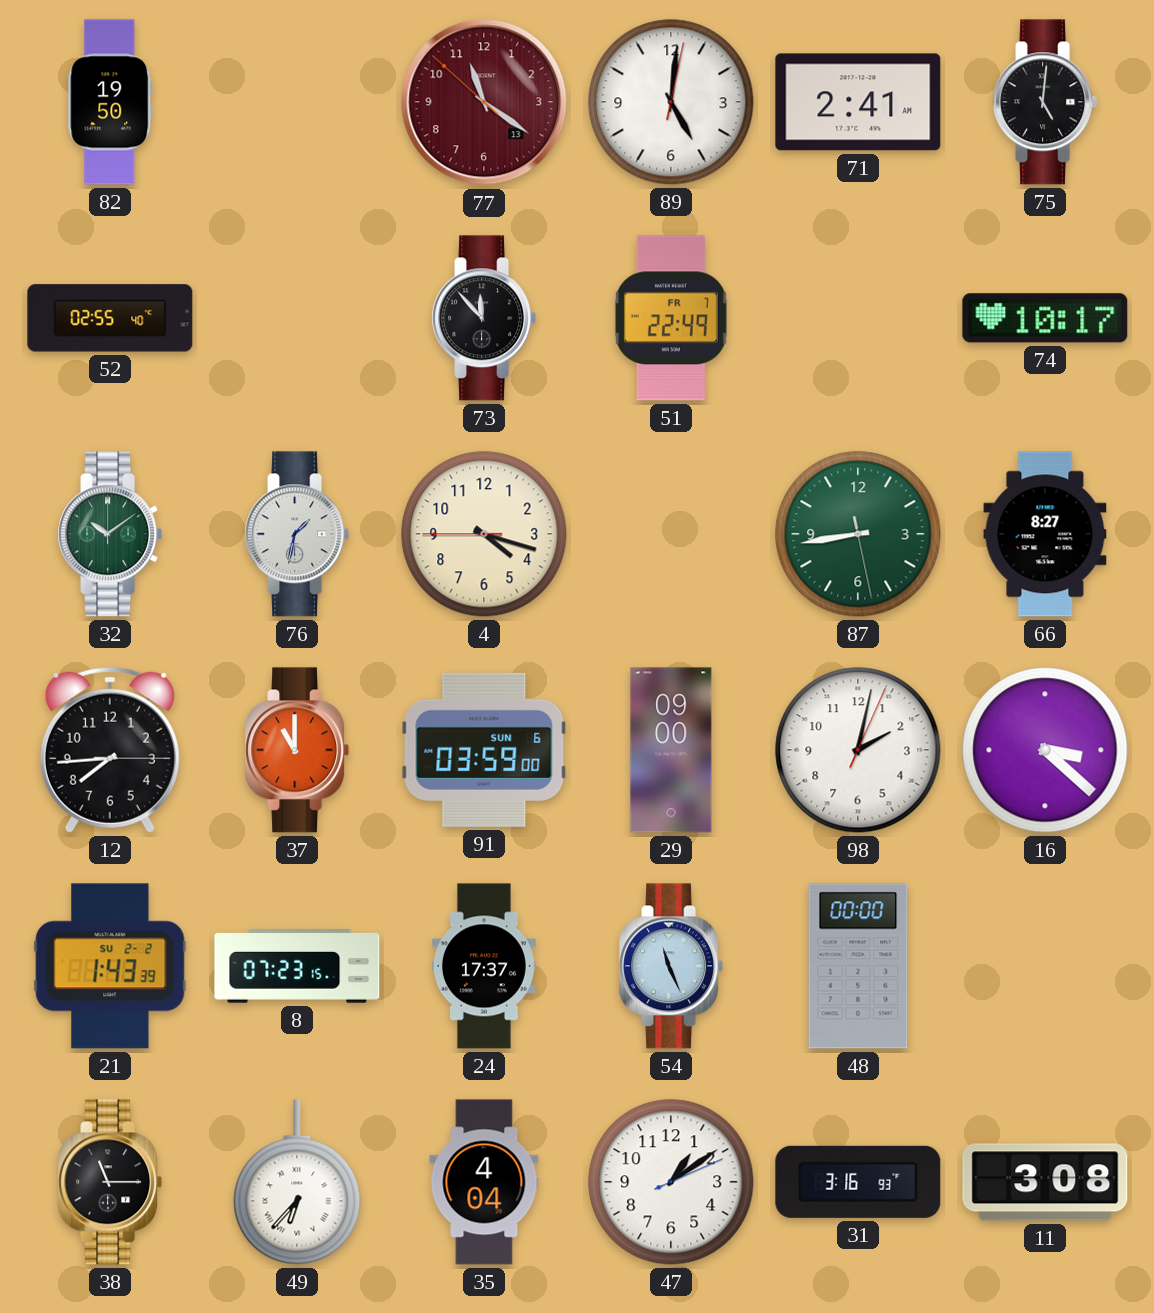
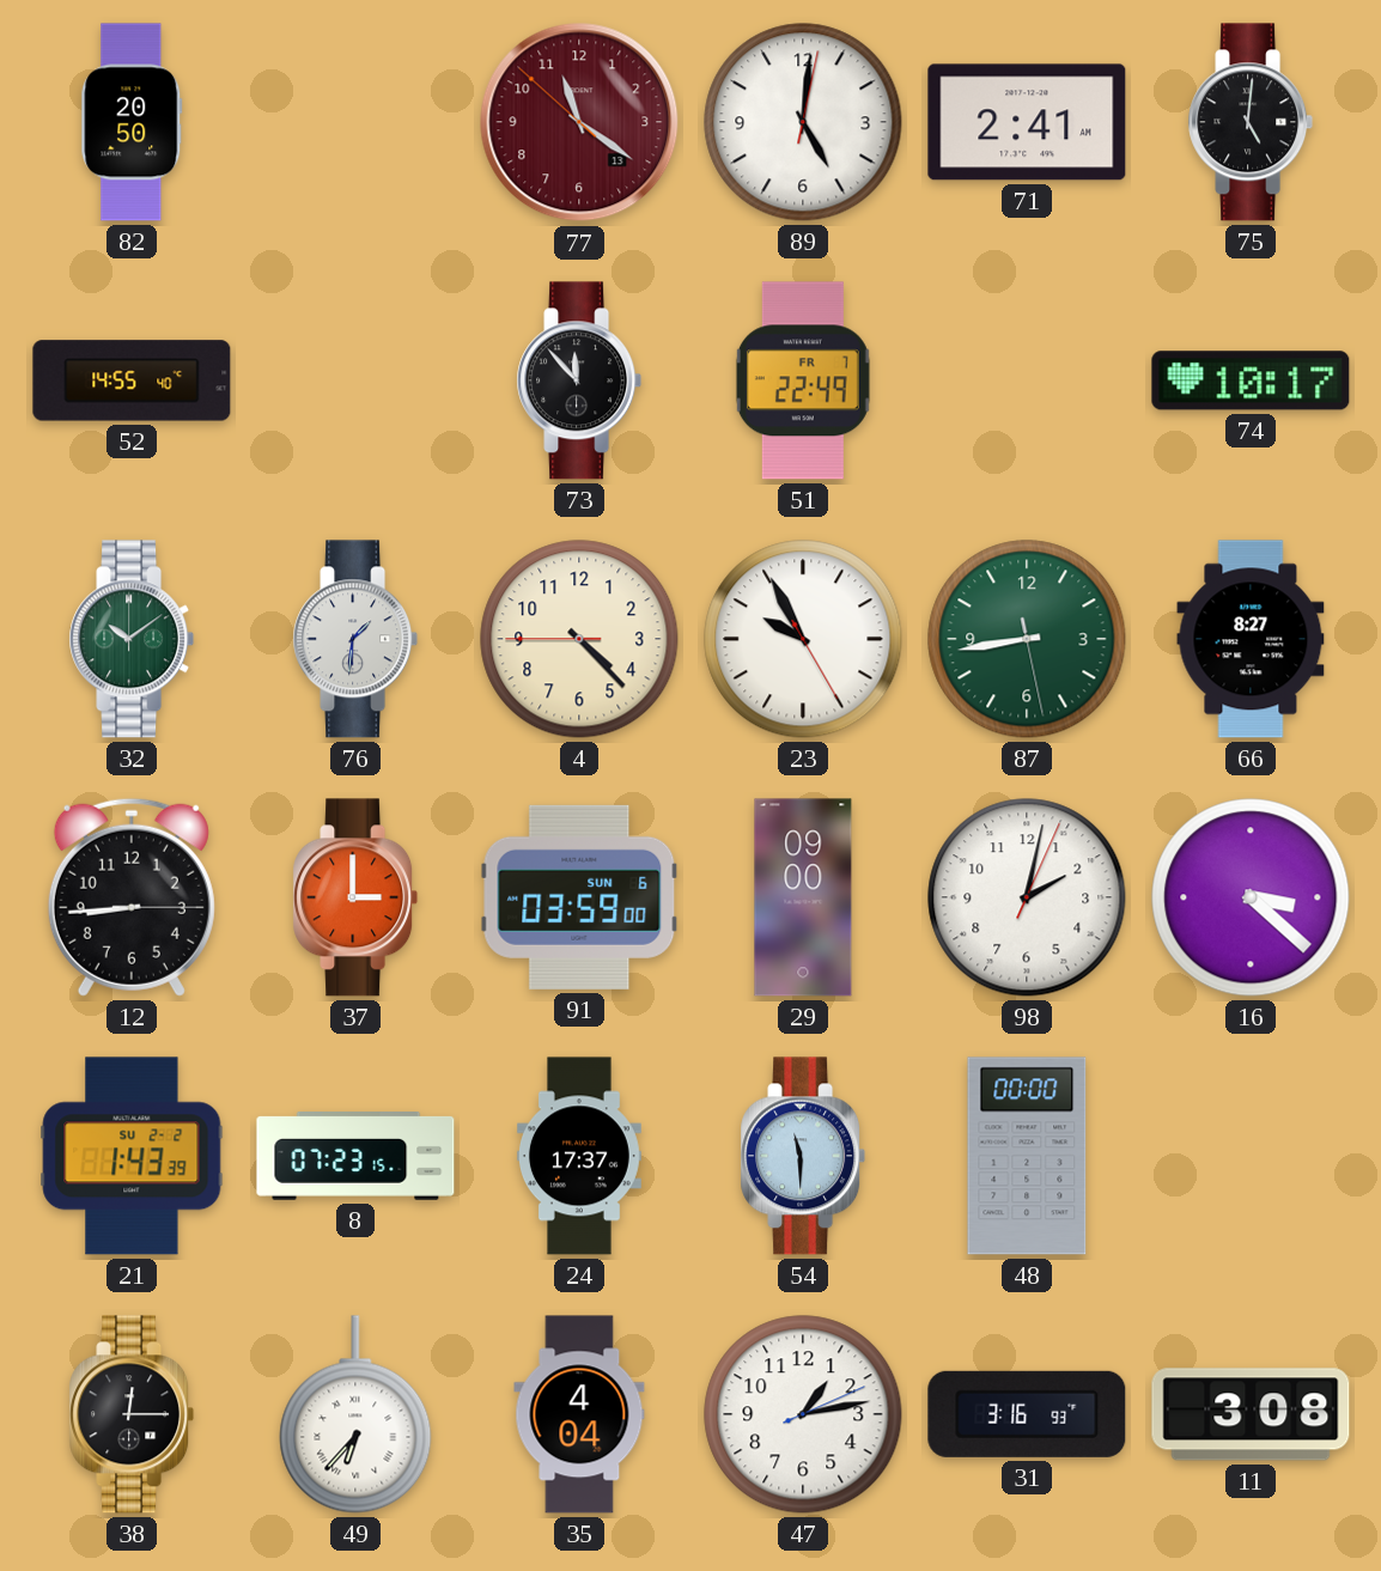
82: 19:50 -> 20:50 (132, 122)
52: 02:55 -> 14:55 (132, 380)
76: 1:32 -> 1:31 (355, 639)
4: 4:17 -> 4:22 (579, 639)
23: none -> 9:55 (803, 639)
12: 7:44 -> 8:44 (132, 897)
37: 11:00 -> 3:00 (355, 897)
54: 11:26 -> 11:30 (803, 1156)
38: 11:15 -> 12:15 (132, 1414)
47: 1:09 -> 1:13 (803, 1414)
